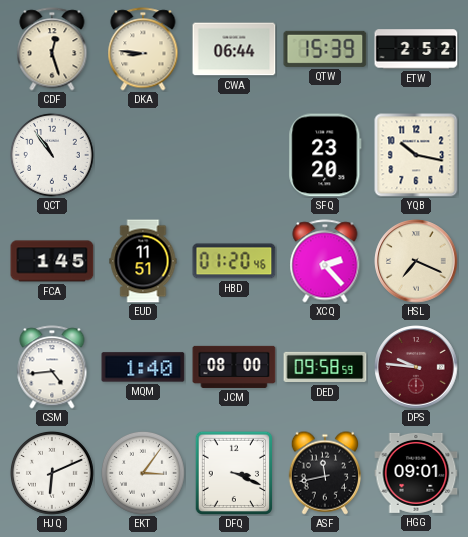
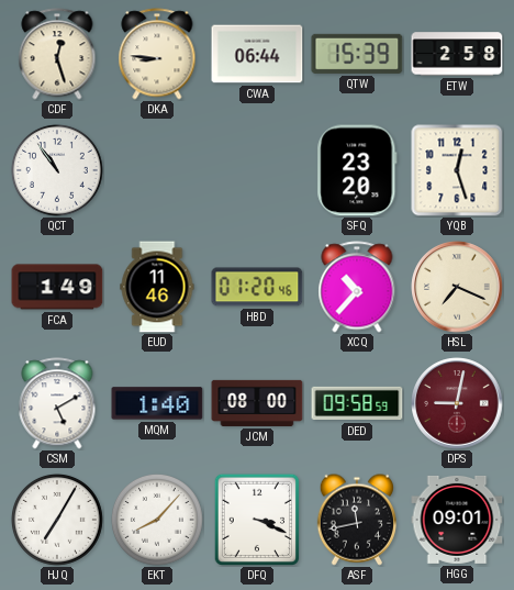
ETW: 2:52 -> 2:58 (457, 54)
YQB: 10:17 -> 12:27 (457, 170)
FCA: 1:45 -> 1:49 (57, 287)
EUD: 11:51 -> 11:46 (157, 287)
XCQ: 2:23 -> 10:37 (357, 287)
CSM: 4:44 -> 5:10 (57, 403)
DPS: 9:46 -> 9:02 (457, 403)
HJQ: 6:11 -> 7:05 (57, 520)
EKT: 3:06 -> 8:07 (157, 520)
